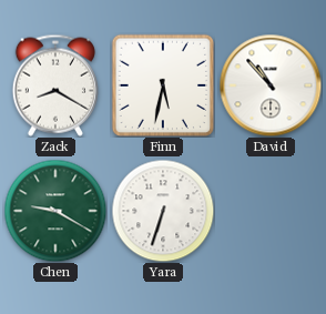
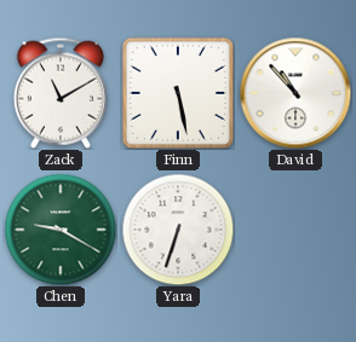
Zack: 8:20 -> 11:10 (61, 93)
Finn: 5:32 -> 5:28 (177, 92)
